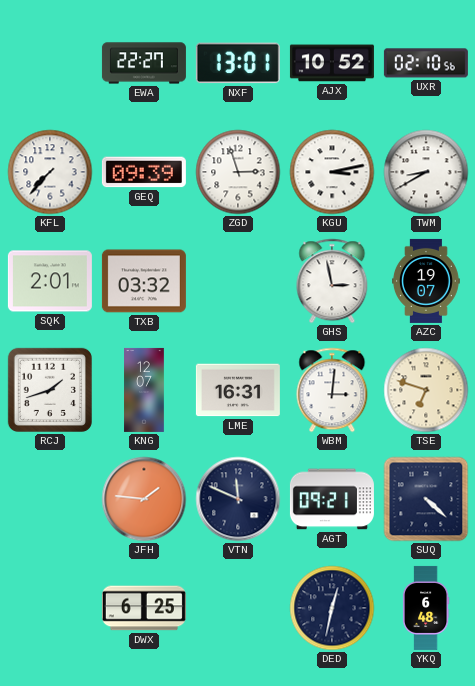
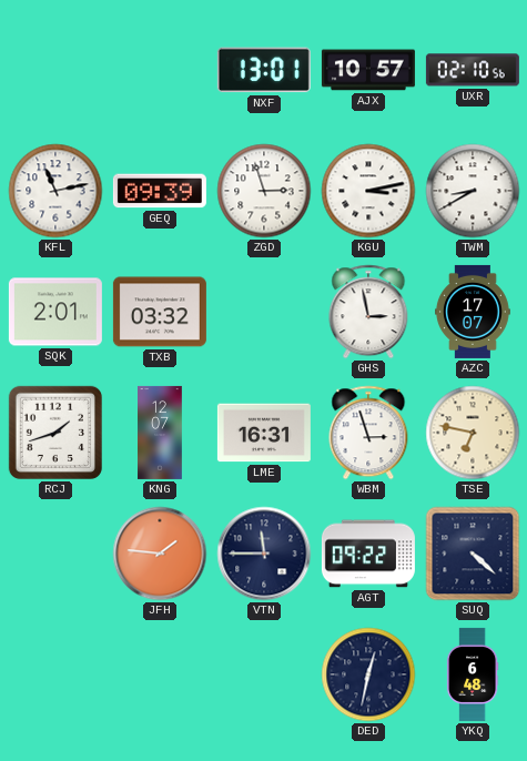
EWA: 22:27 -> none (144, 63)
AJX: 10:52 -> 10:57 (368, 70)
KFL: 7:37 -> 11:13 (55, 191)
AZC: 19:07 -> 17:07 (474, 312)
WBM: 3:01 -> 2:57 (368, 433)
TSE: 6:48 -> 6:47 (473, 433)
VTN: 11:49 -> 11:45 (264, 554)
AGT: 09:21 -> 09:22 (368, 554)
DWX: 6:25 -> none (144, 608)
